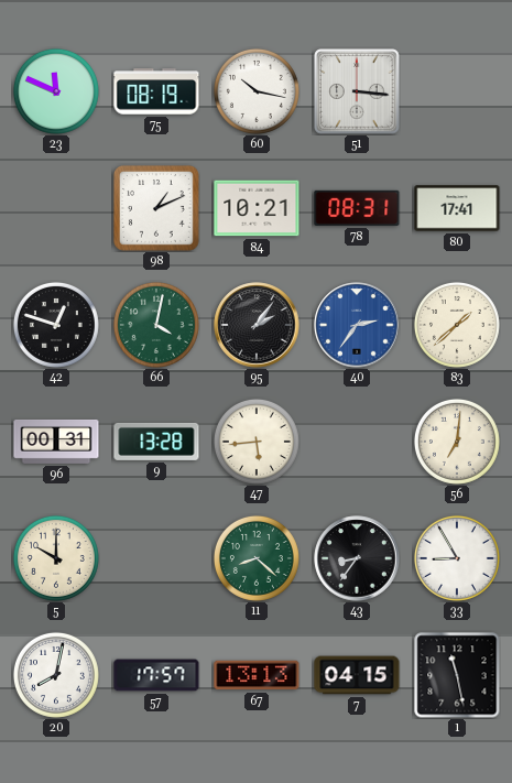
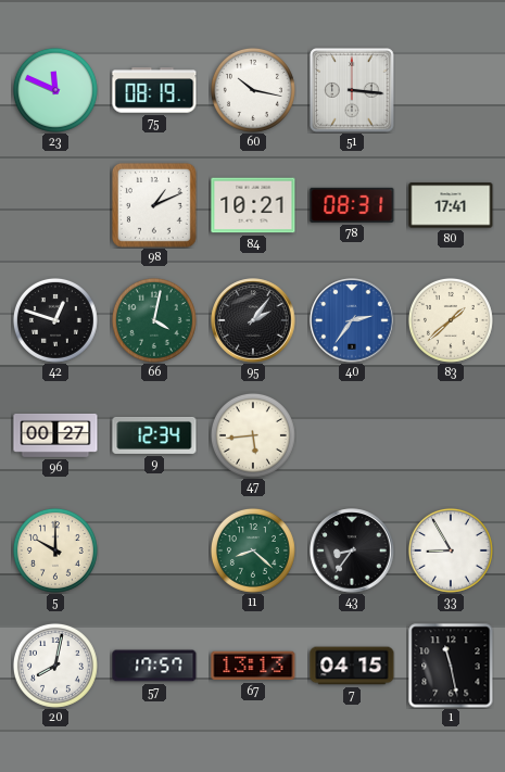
96: 00:31 -> 00:27 (55, 435)
9: 13:28 -> 12:34 (154, 435)
56: 7:01 -> none (457, 442)
